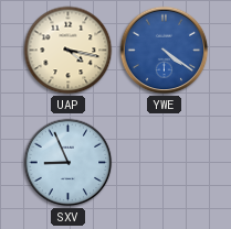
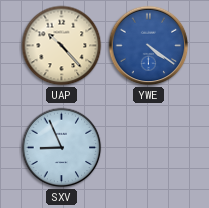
UAP: 4:17 -> 10:23 (62, 46)
